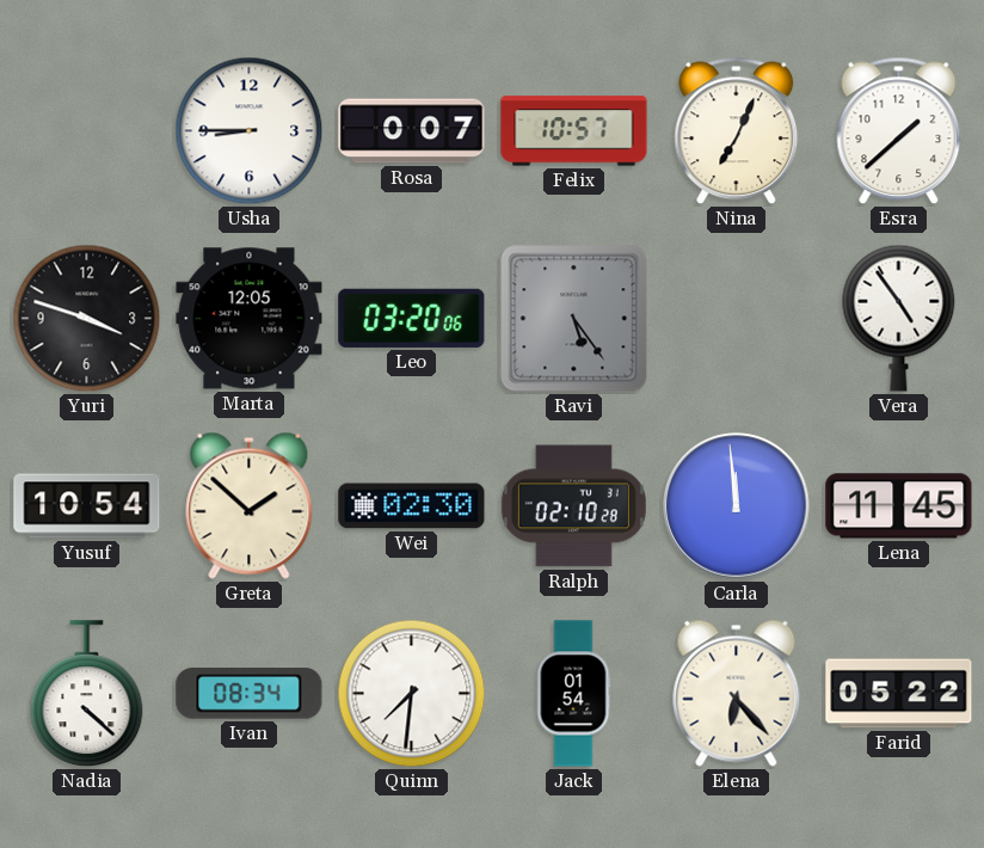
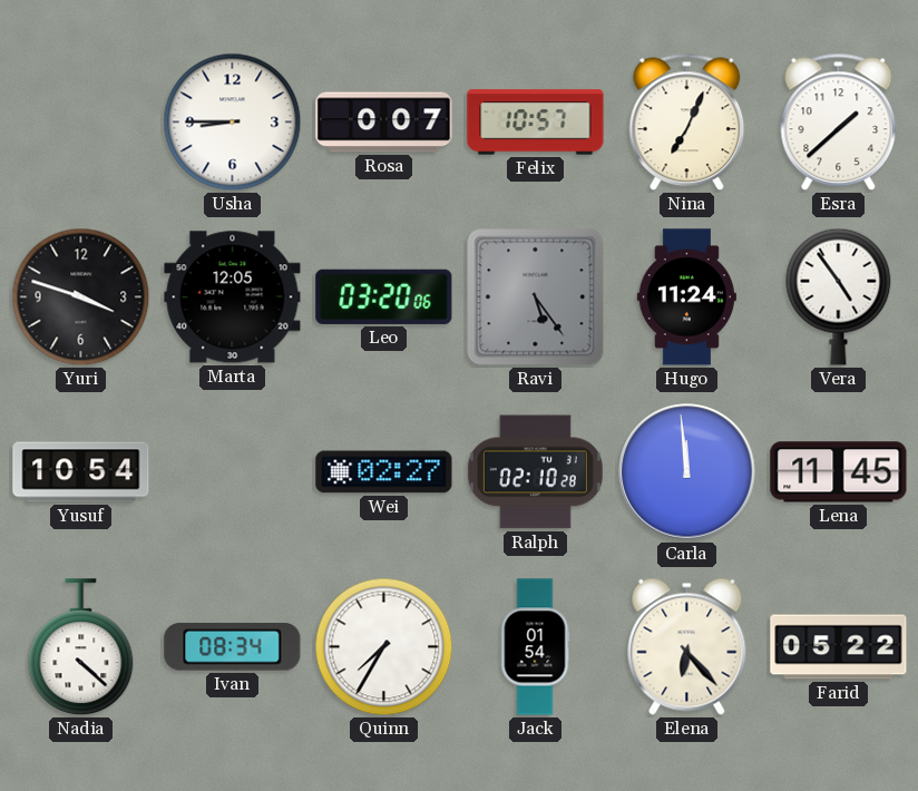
Hugo: none -> 11:24 (686, 297)
Greta: 1:52 -> none (250, 505)
Wei: 02:30 -> 02:27 (384, 472)
Quinn: 7:31 -> 7:35 (384, 647)
